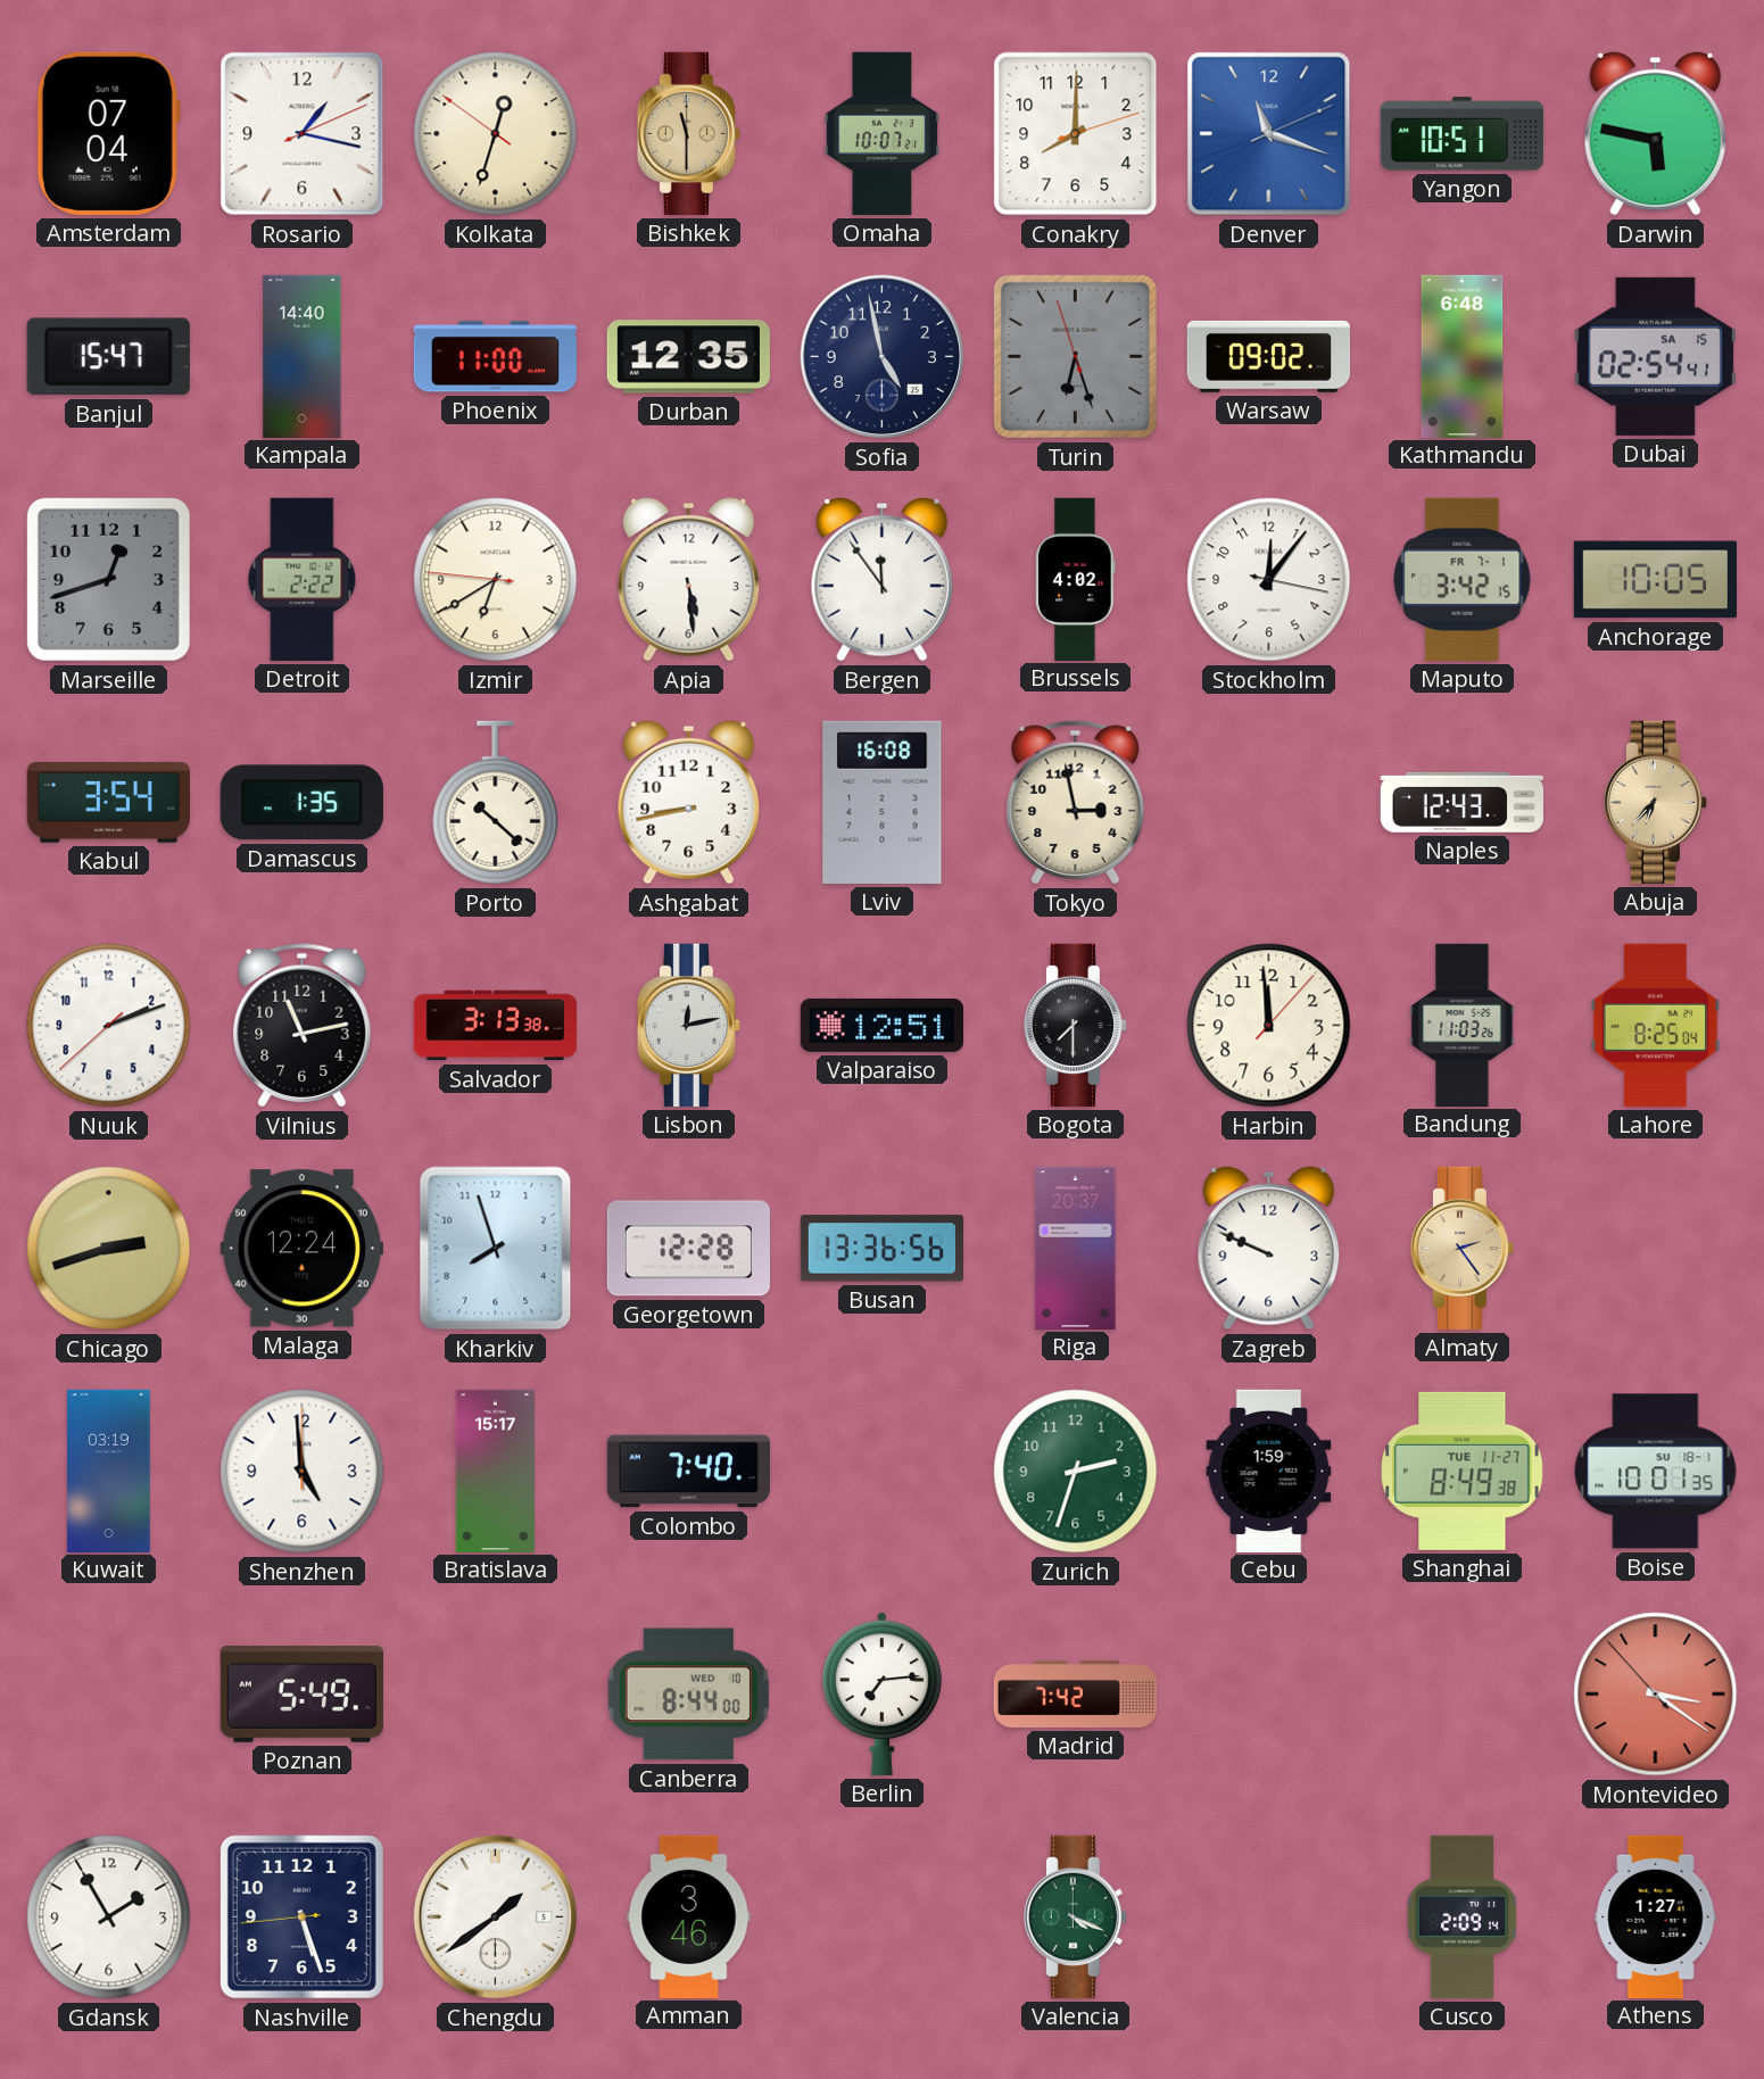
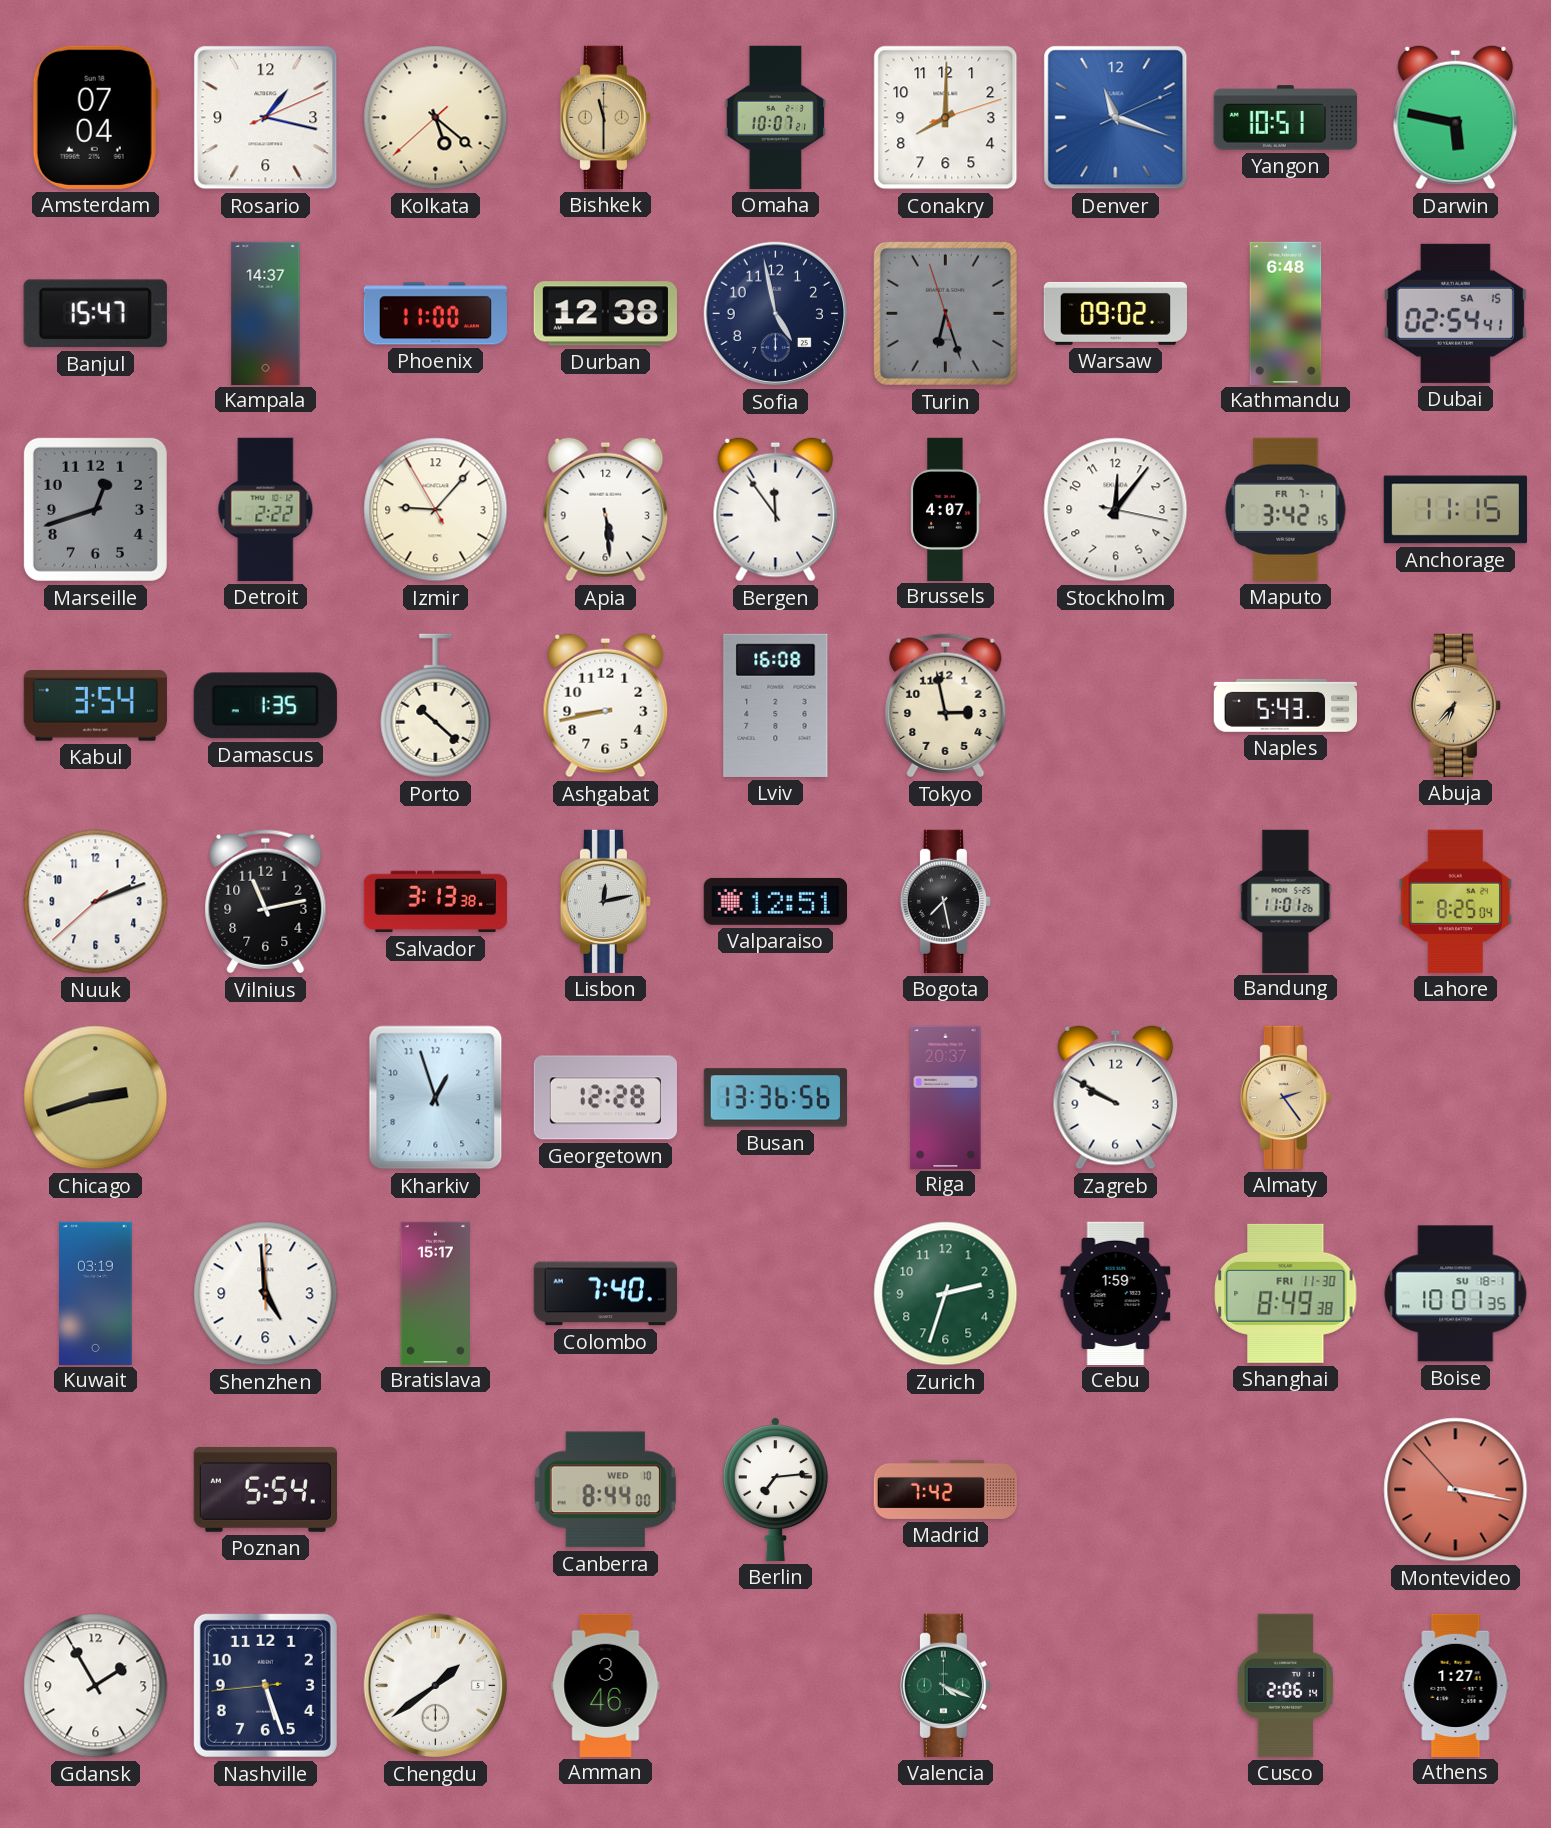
Kolkata: 12:32 -> 5:21 (436, 118)
Kampala: 14:40 -> 14:37 (266, 313)
Durban: 12:35 -> 12:38 (605, 314)
Izmir: 6:39 -> 9:06 (436, 510)
Brussels: 4:02 -> 4:07 (946, 509)
Anchorage: 10:05 -> 11:15 (1455, 510)
Naples: 12:43 -> 5:43 (1285, 705)
Bogota: 7:30 -> 7:28 (945, 901)
Harbin: 11:59 -> none (1269, 1026)
Bandung: 11:03 -> 11:01 (1286, 901)
Malaga: 12:24 -> none (301, 1249)
Kharkiv: 7:57 -> 12:57 (436, 1098)
Zagreb: 9:49 -> 9:50 (1116, 1097)
Shanghai date: TUE 11-27 -> FRI 11-30 (1286, 1293)
Poznan: 5:49 -> 5:54 (265, 1490)
Montevideo: 3:20 -> 3:16 (1456, 1490)
Cusco: 2:09 -> 2:06 (1286, 1685)
